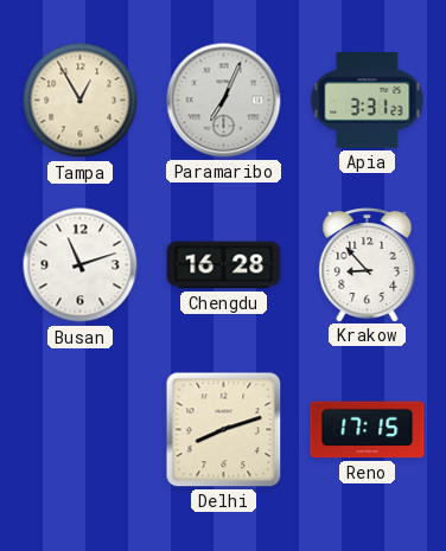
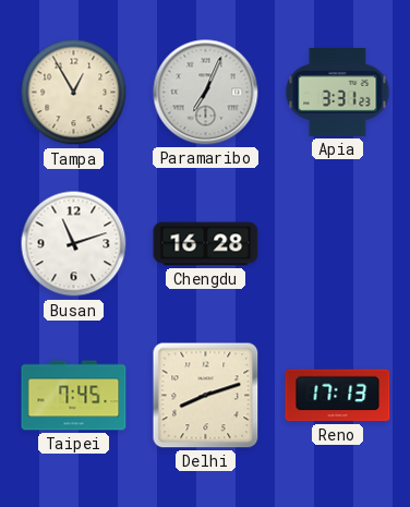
Krakow: 8:53 -> none (368, 265)
Taipei: none -> 7:45 (74, 396)
Reno: 17:15 -> 17:13 (338, 396)
